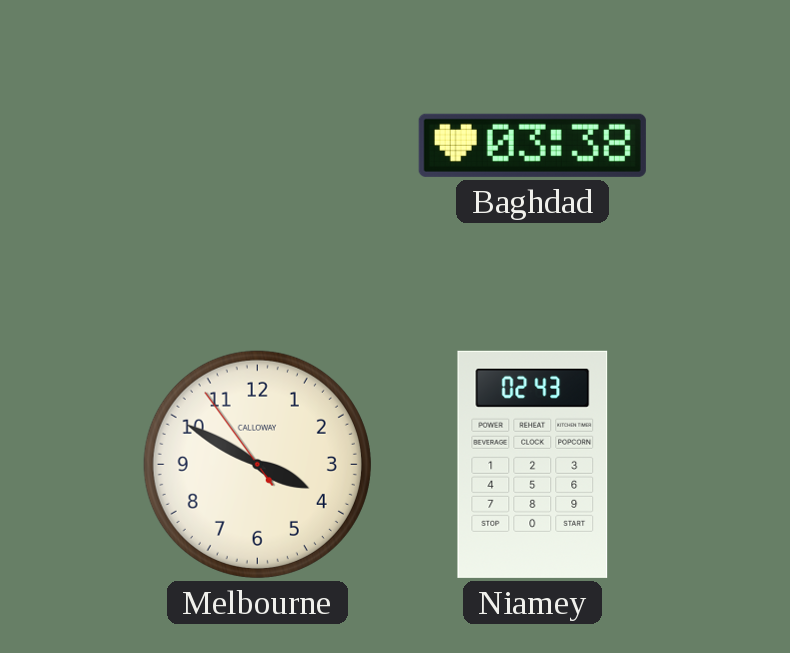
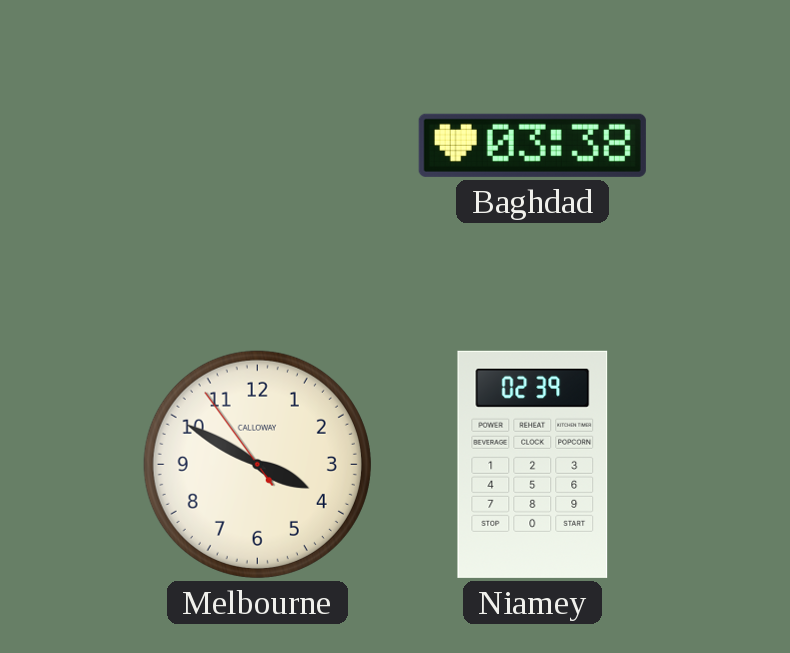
Niamey: 02:43 -> 02:39 (533, 464)
